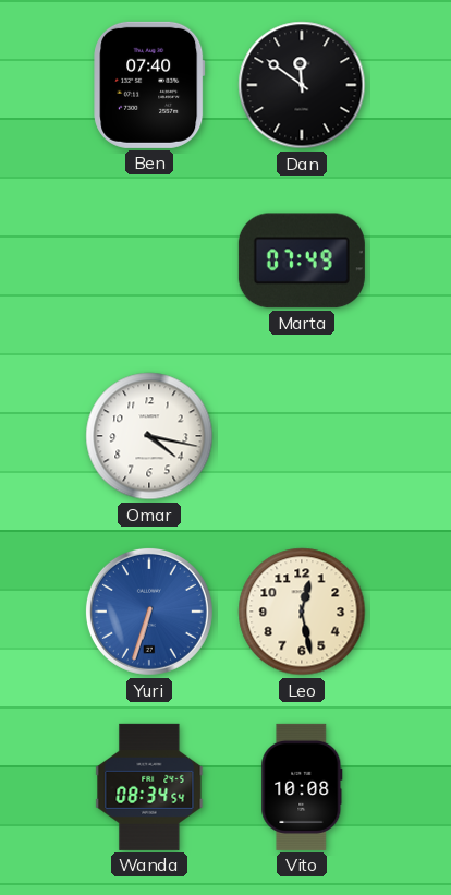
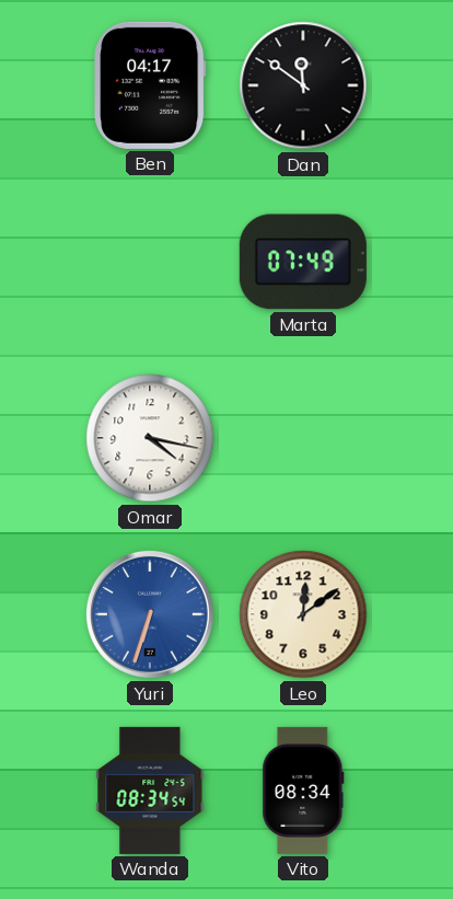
Ben: 07:40 -> 04:17 (150, 85)
Leo: 12:28 -> 12:09 (303, 614)
Vito: 10:08 -> 08:34 (303, 791)
